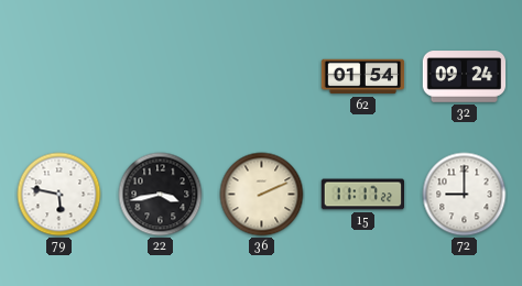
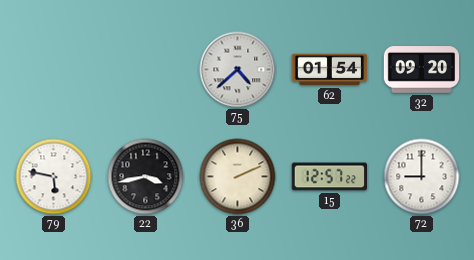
75: none -> 4:38 (238, 70)
32: 09:24 -> 09:20 (422, 70)
15: 11:17 -> 12:57 (329, 177)
